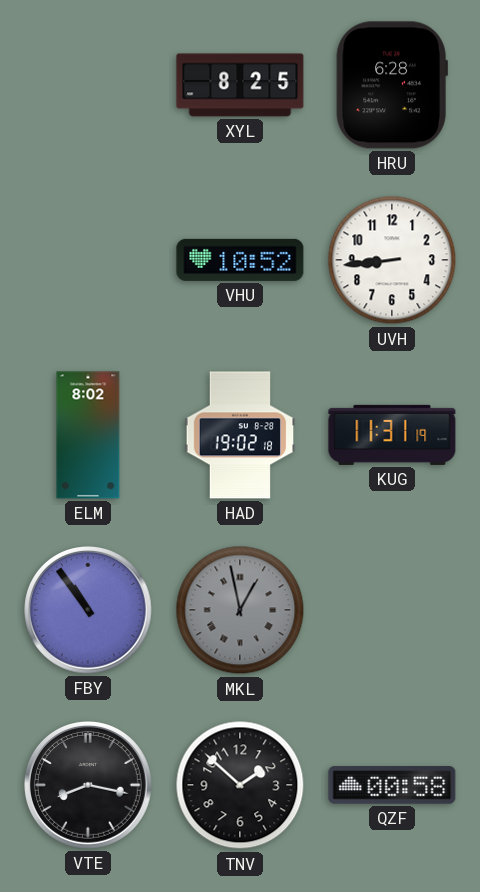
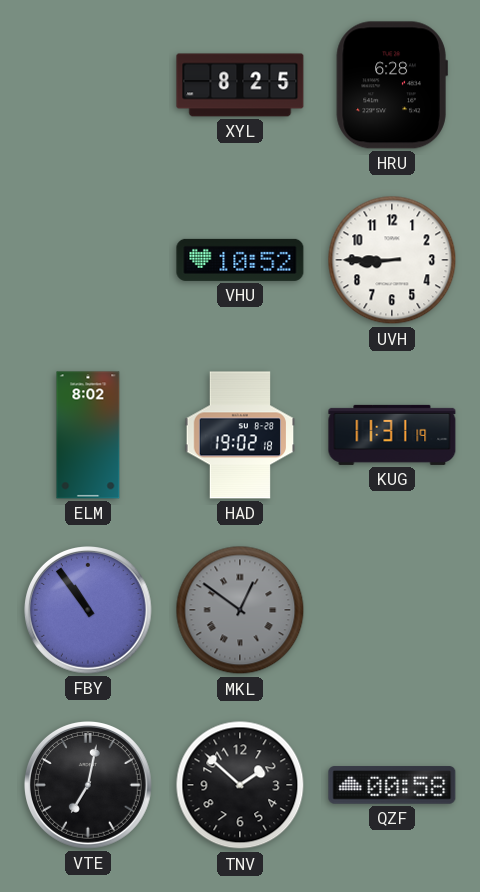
UVH: 8:44 -> 8:45 (392, 260)
MKL: 12:58 -> 12:51 (240, 610)
VTE: 8:17 -> 7:02 (89, 786)
